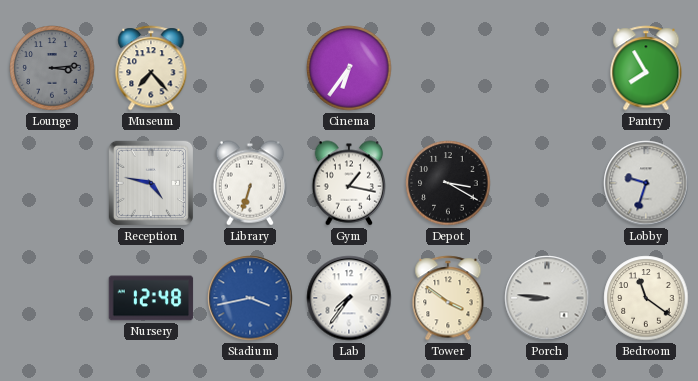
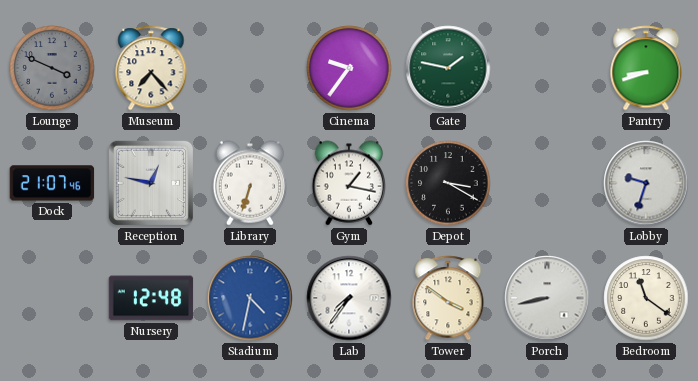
Lounge: 3:14 -> 3:49 (52, 68)
Cinema: 6:36 -> 9:36 (349, 68)
Gate: none -> 1:47 (448, 68)
Pantry: 7:55 -> 8:42 (646, 68)
Dock: none -> 21:07 (52, 183)
Reception: 4:47 -> 12:47 (151, 183)
Stadium: 3:43 -> 4:32 (250, 298)
Porch: 8:46 -> 8:43 (547, 298)
